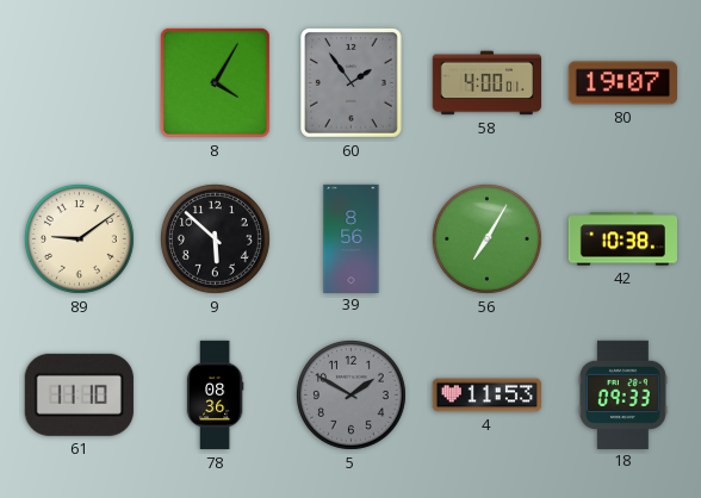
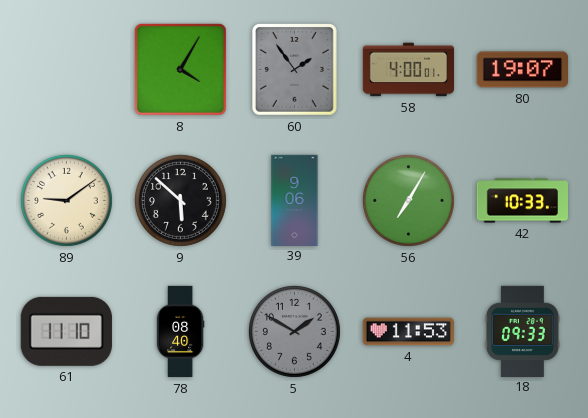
39: 8:56 -> 9:06 (295, 200)
42: 10:38 -> 10:33 (522, 201)
78: 08:36 -> 08:40 (180, 332)
